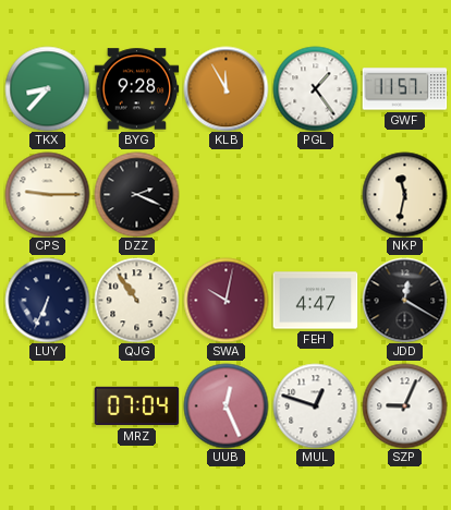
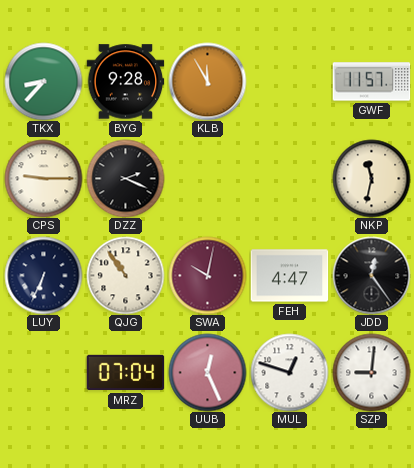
PGL: 1:24 -> none (315, 88)
JDD: 12:20 -> 12:24 (371, 275)
SZP: 9:04 -> 9:01 (371, 372)
